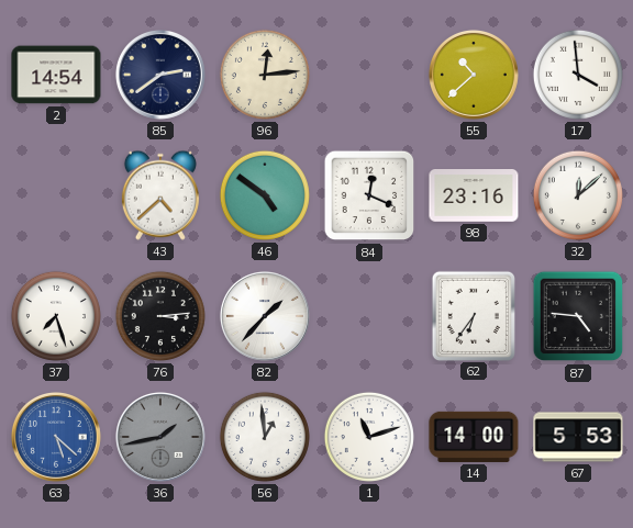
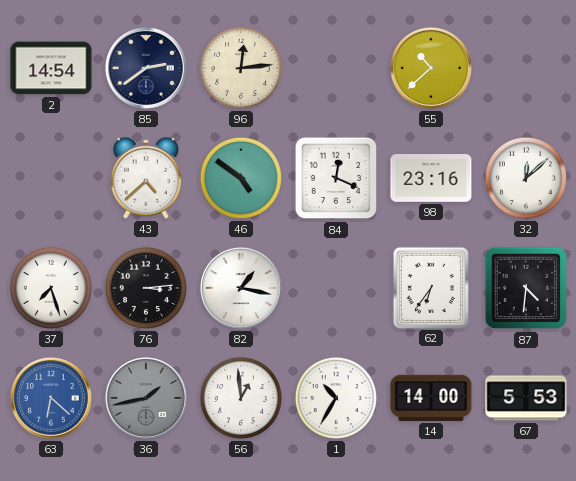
17: 3:59 -> none (578, 75)
82: 1:37 -> 1:17 (241, 288)
87: 4:46 -> 4:31 (526, 288)
63: 5:22 -> 6:22 (51, 398)
1: 11:12 -> 10:35 (336, 398)
